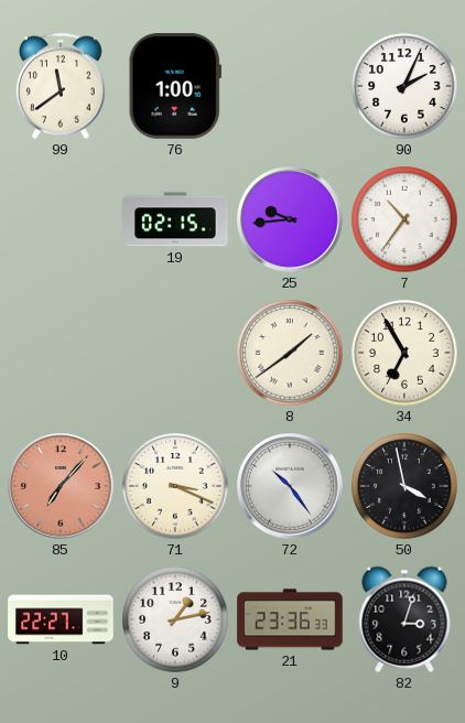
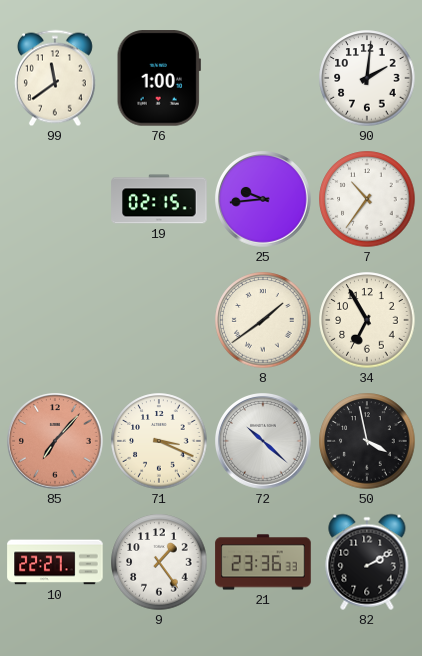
90: 2:04 -> 2:01 (367, 78)
72: 10:24 -> 10:22 (264, 442)
9: 1:13 -> 1:24 (159, 562)
82: 3:03 -> 2:10 (367, 562)
